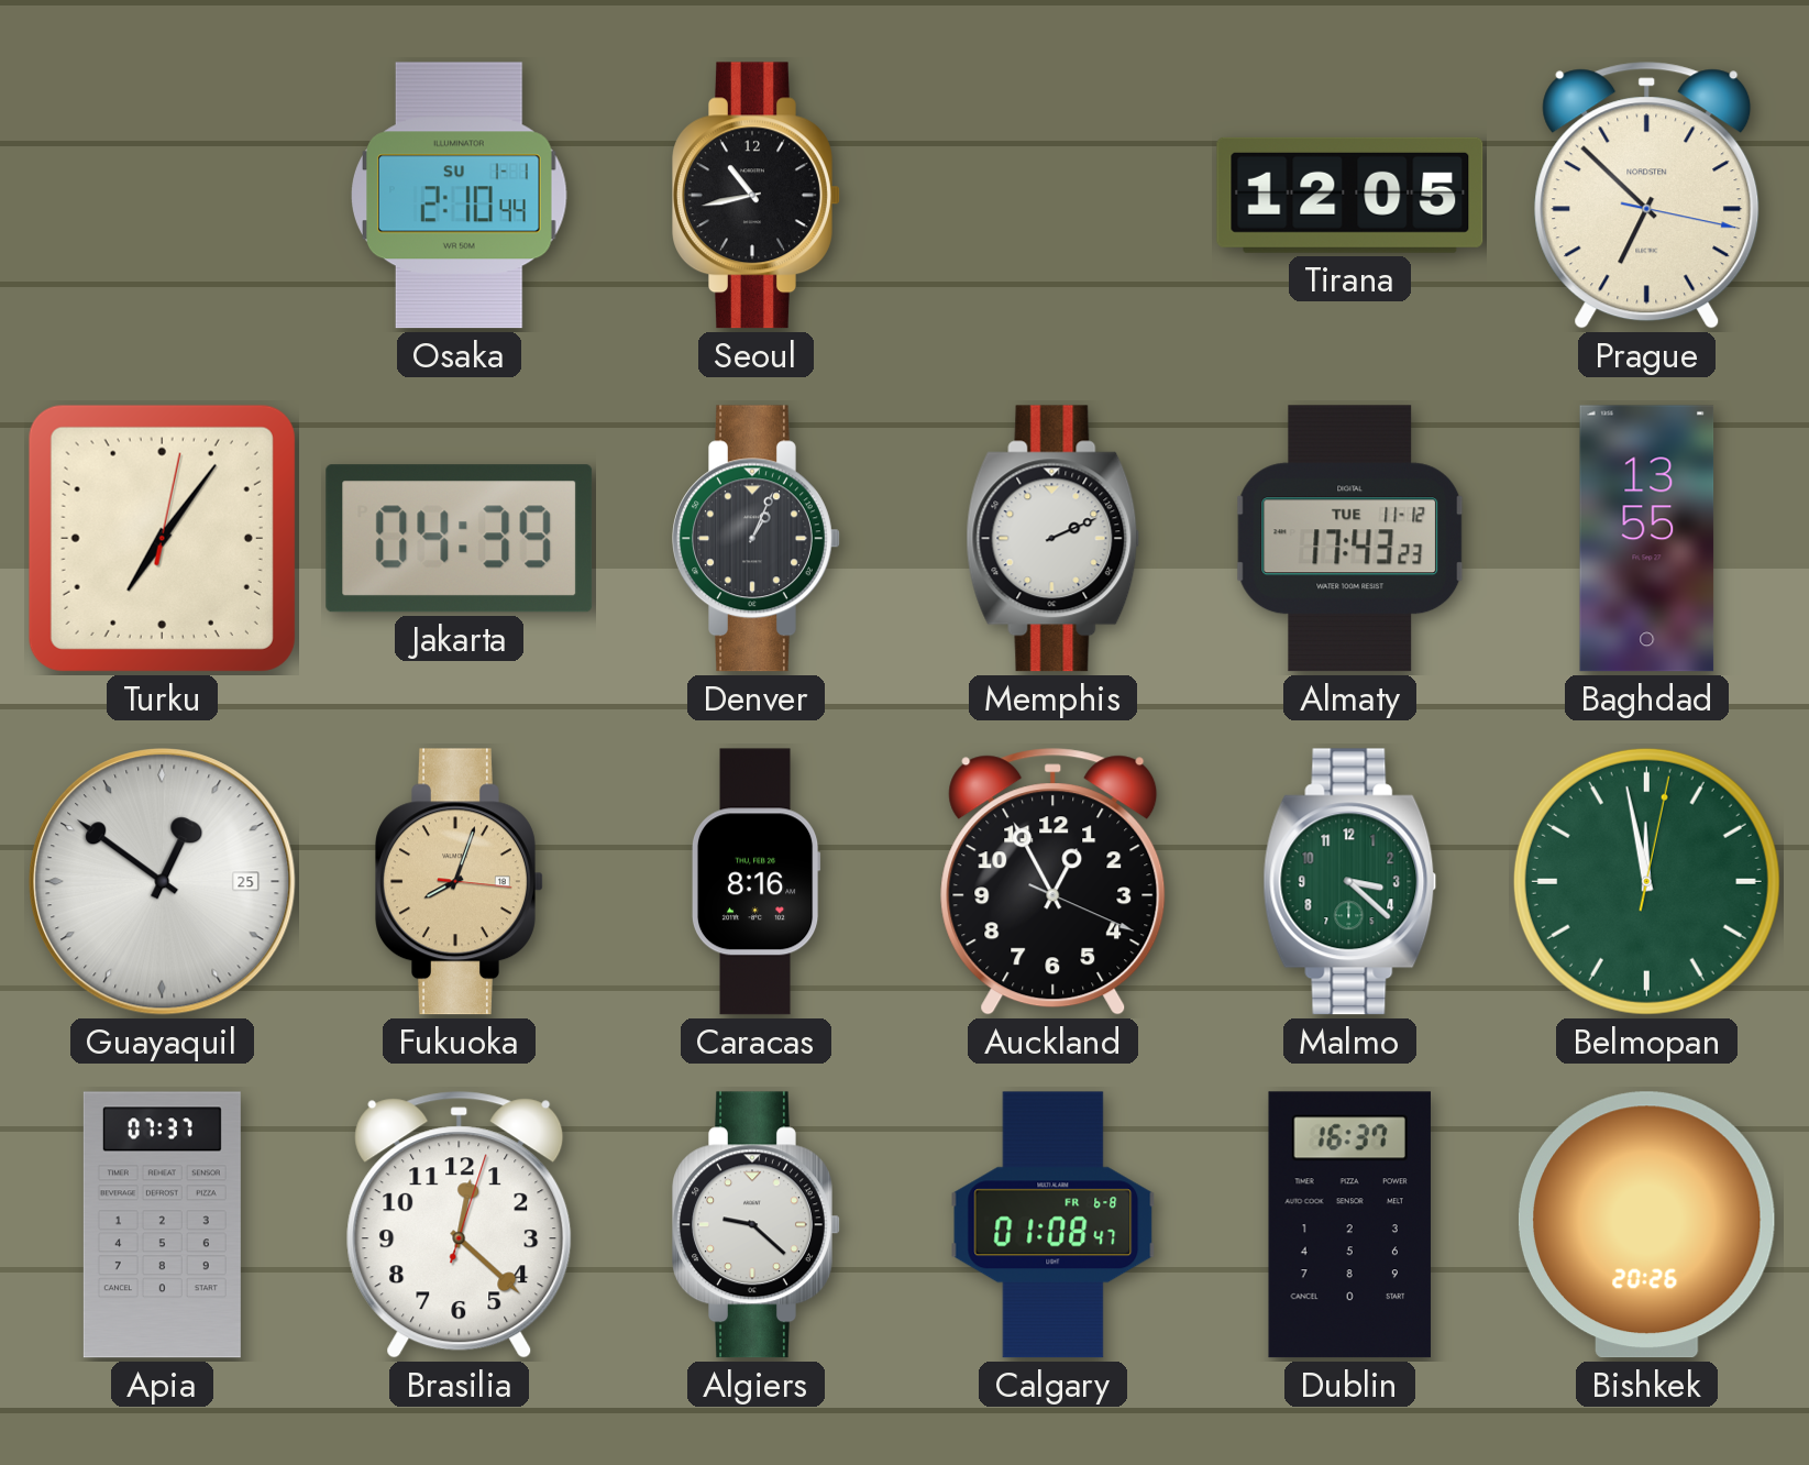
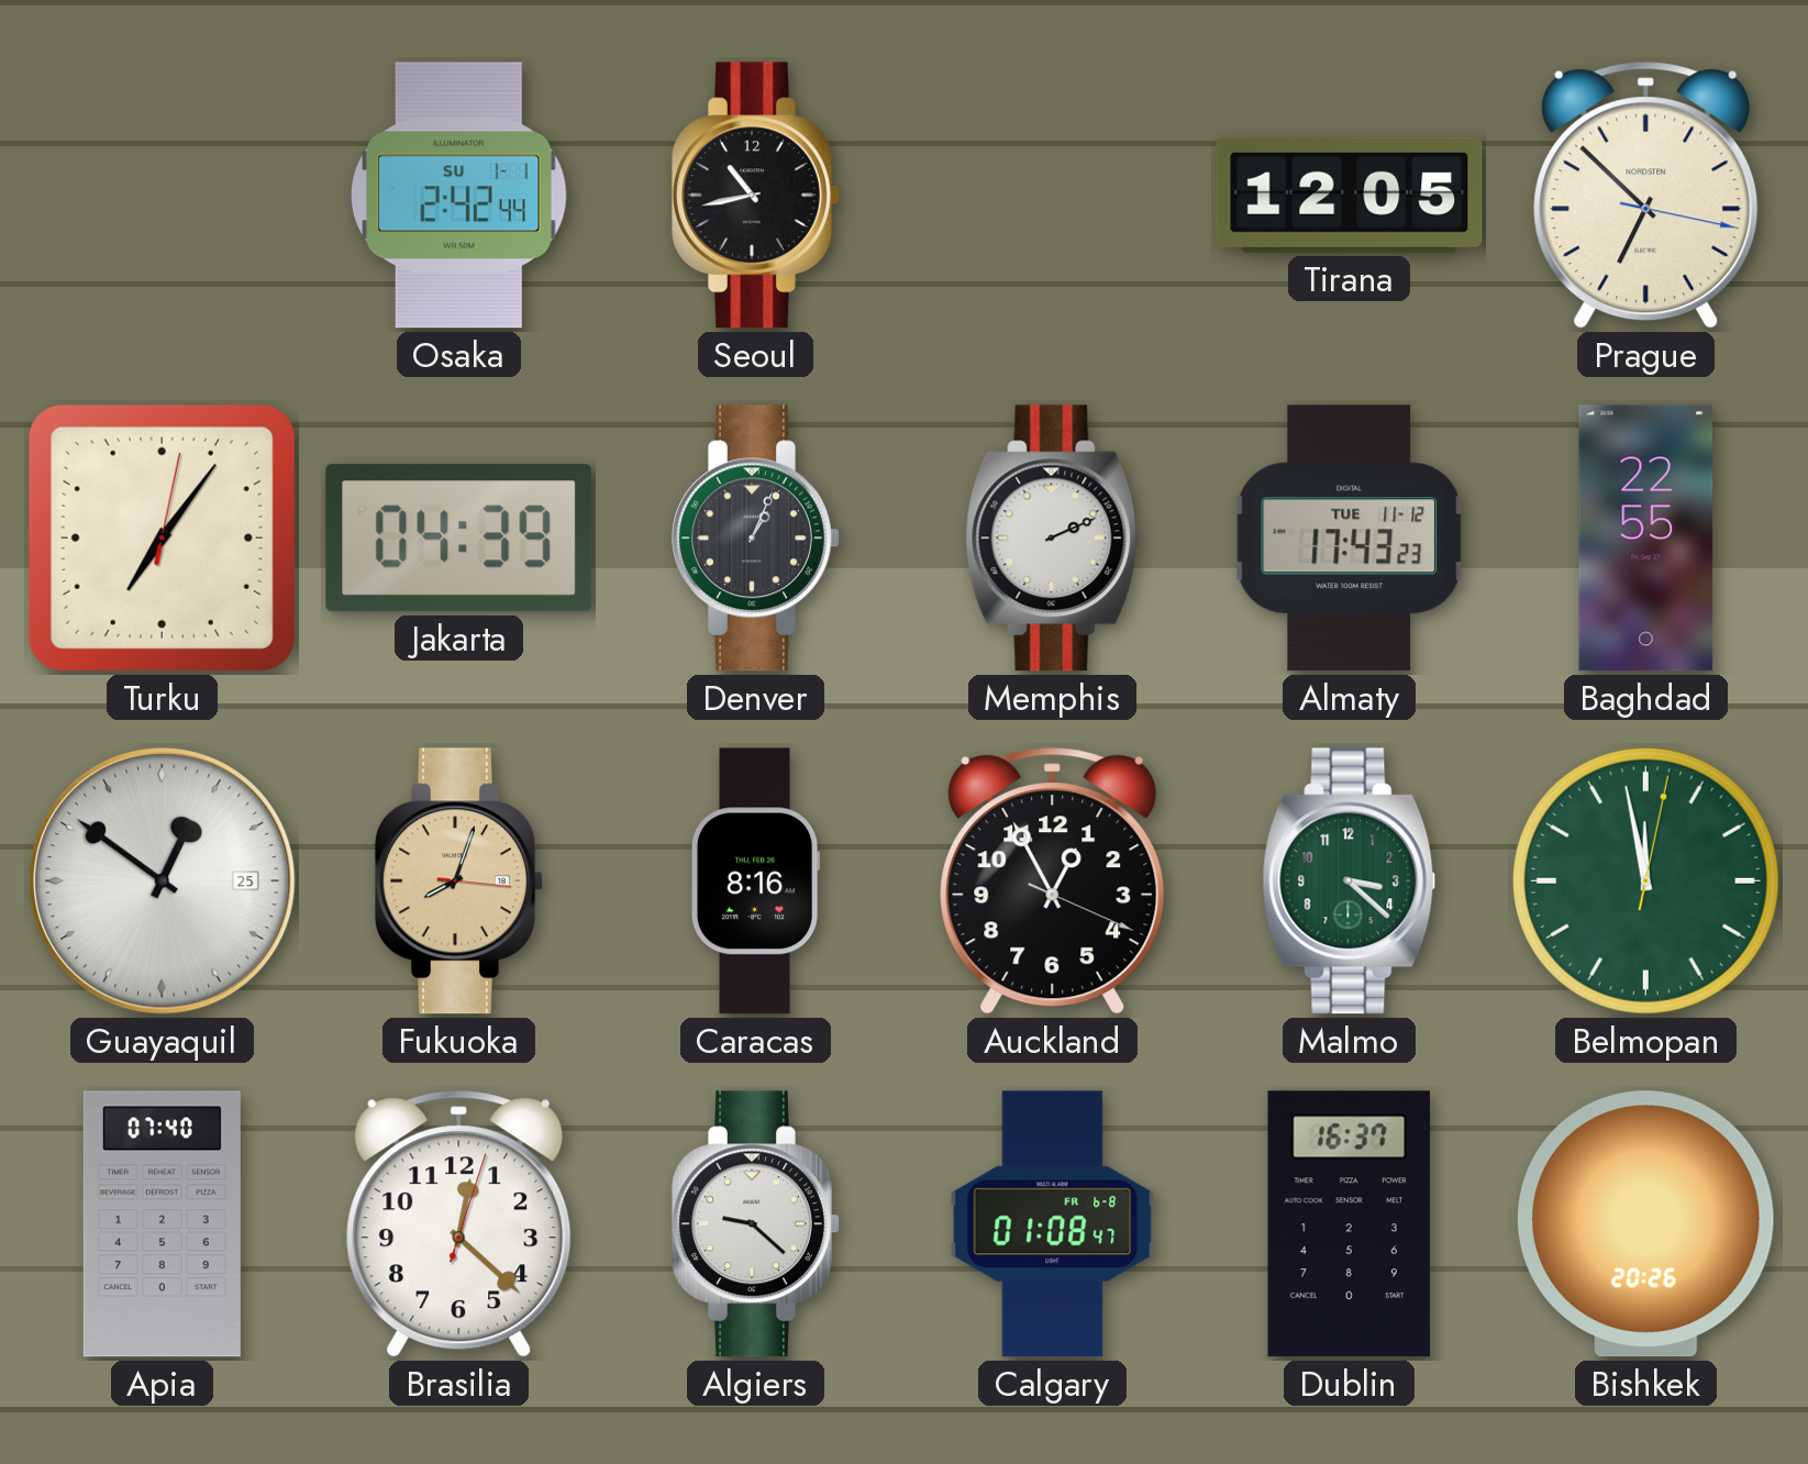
Osaka: 2:10 -> 2:42 (459, 196)
Baghdad: 13:55 -> 22:55 (1646, 539)
Apia: 07:37 -> 07:40 (162, 1224)
